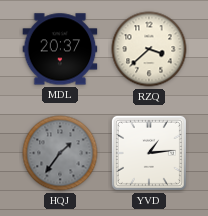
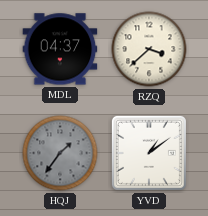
MDL: 20:37 -> 04:37 (60, 49)
YVD: 1:14 -> 1:09 (149, 153)
